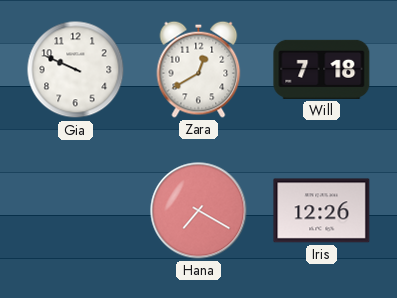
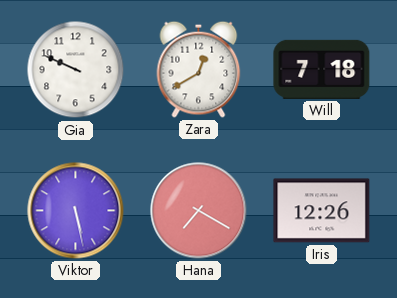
Viktor: none -> 5:28 (76, 211)
